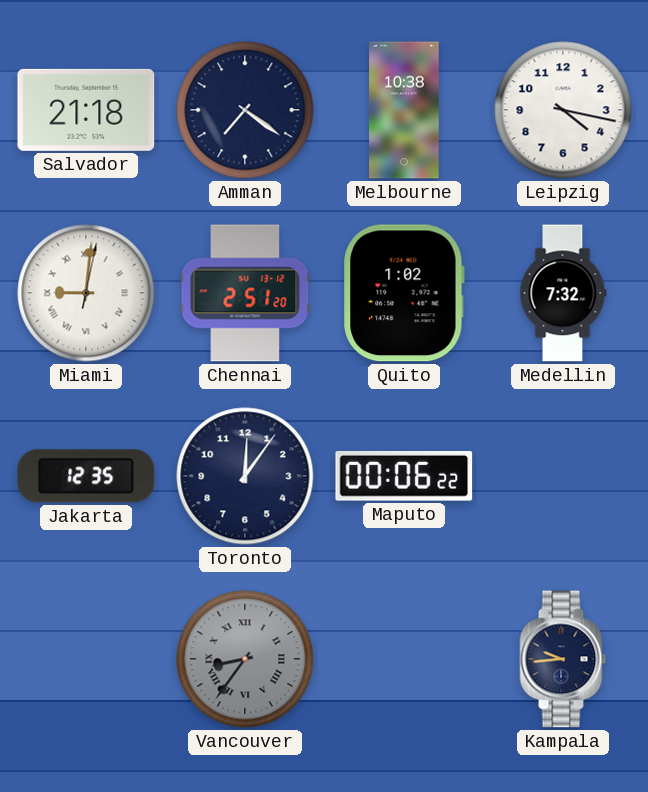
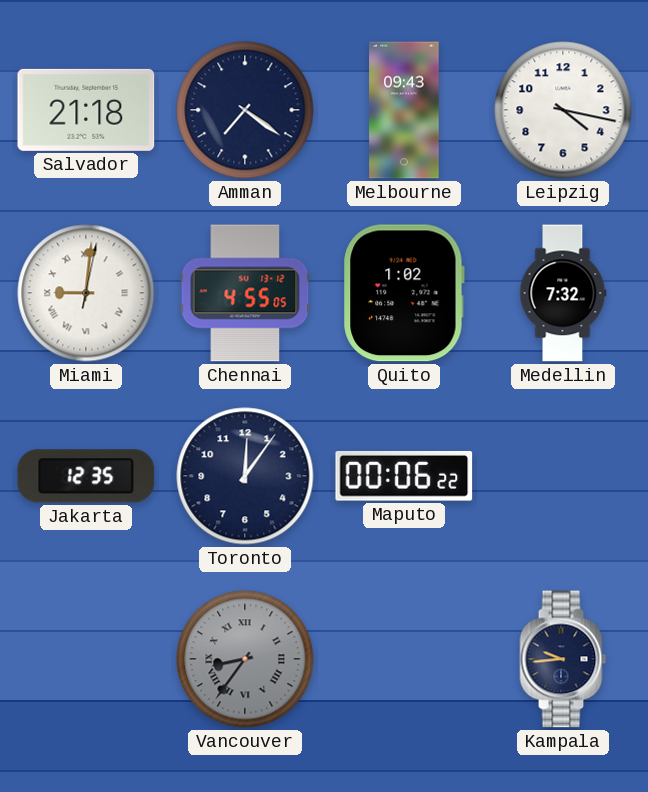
Melbourne: 10:38 -> 09:43 (404, 110)
Chennai: 2:51 -> 4:55 (245, 293)
